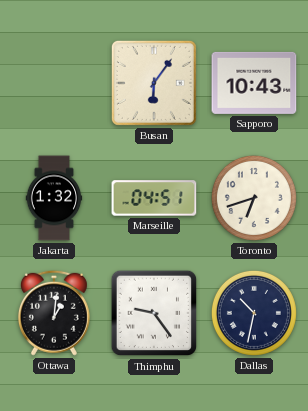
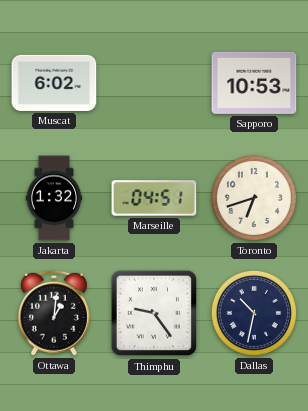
Muscat: none -> 6:02 (54, 83)
Busan: 6:06 -> none (154, 83)
Sapporo: 10:43 -> 10:53 (254, 83)
